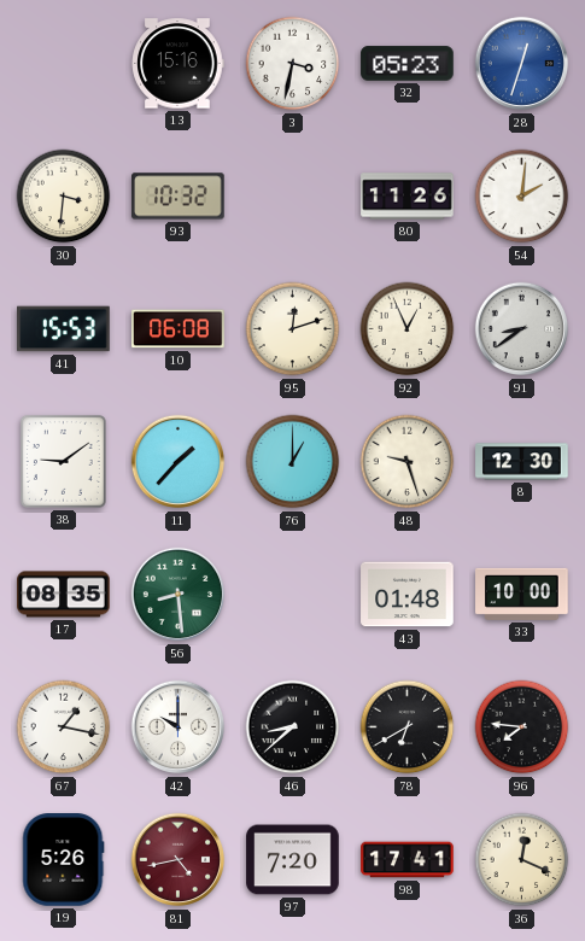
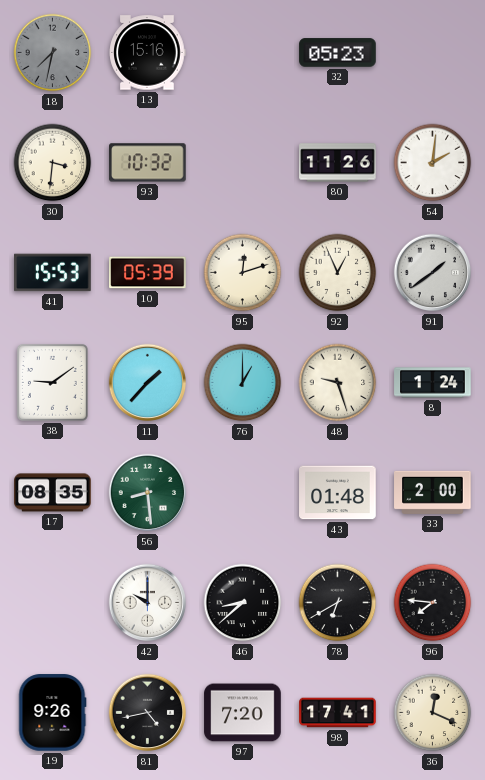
18: none -> 7:32 (53, 53)
3: 3:32 -> none (293, 64)
28: 12:33 -> none (522, 64)
10: 06:08 -> 05:39 (148, 273)
91: 8:39 -> 1:39 (433, 273)
8: 12:30 -> 1:24 (433, 383)
33: 10:00 -> 2:00 (433, 492)
67: 1:17 -> none (64, 727)
19: 5:26 -> 9:26 (53, 713)
81 dial: burgundy -> black (148, 713)
